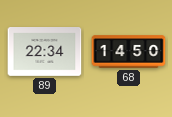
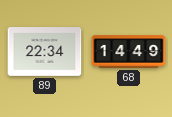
68: 14:50 -> 14:49 (129, 52)
